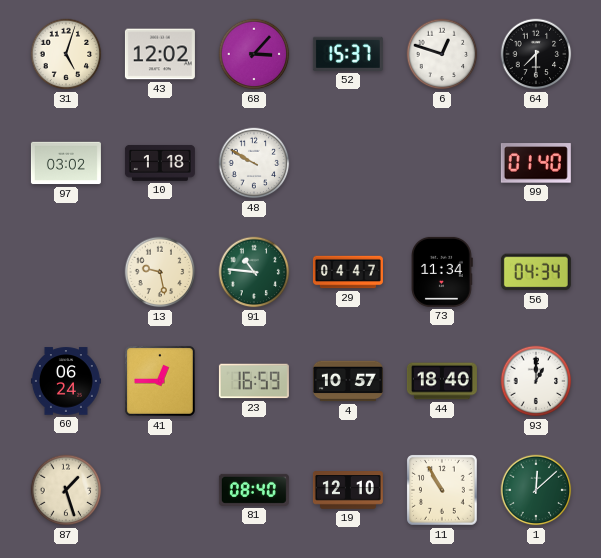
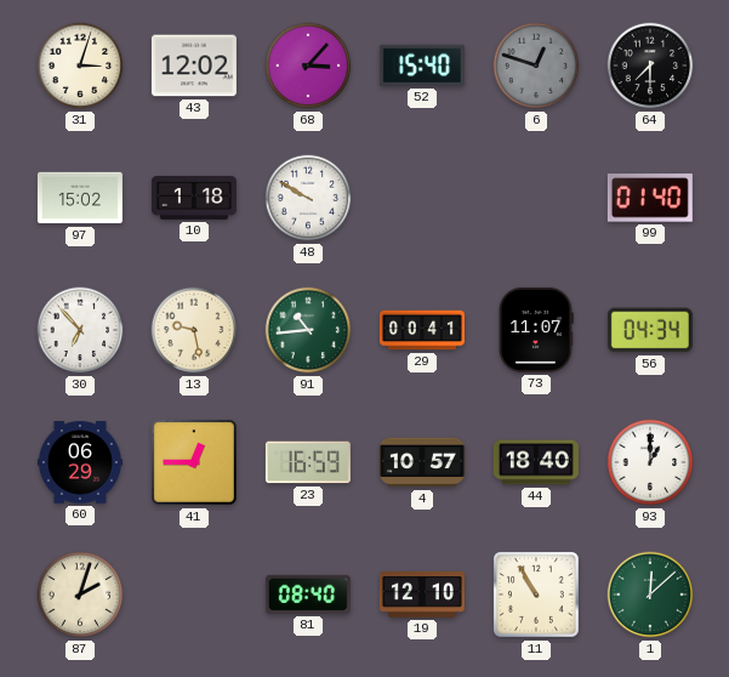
31: 5:03 -> 3:03 (80, 66)
52: 15:37 -> 15:40 (422, 66)
6 dial: white -> grey (536, 66)
97: 03:02 -> 15:02 (80, 198)
30: none -> 6:53 (80, 330)
91: 10:46 -> 10:44 (308, 330)
29: 04:47 -> 00:41 (422, 330)
73: 11:34 -> 11:07 (537, 330)
60: 06:24 -> 06:29 (80, 462)
87: 1:27 -> 2:03 (80, 594)
